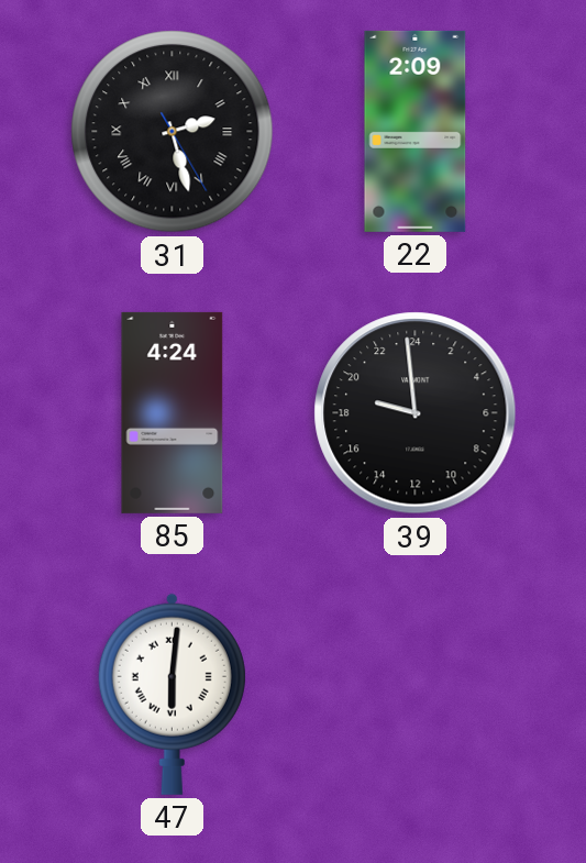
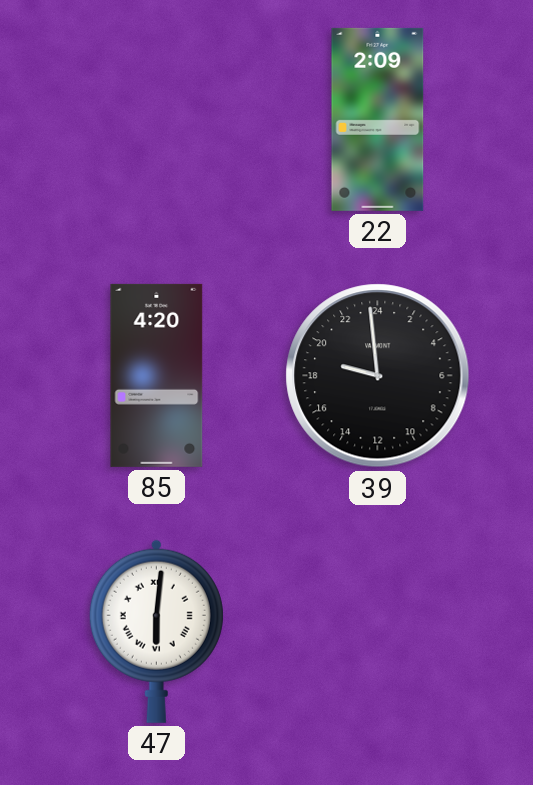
31: 2:27 -> none (173, 132)
85: 4:24 -> 4:20 (157, 375)
